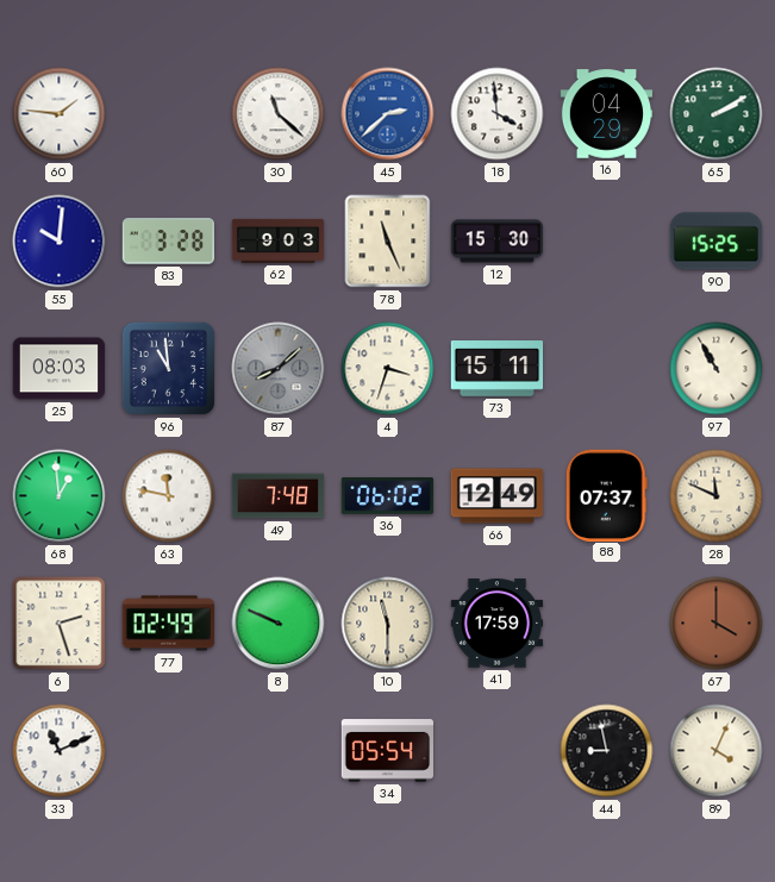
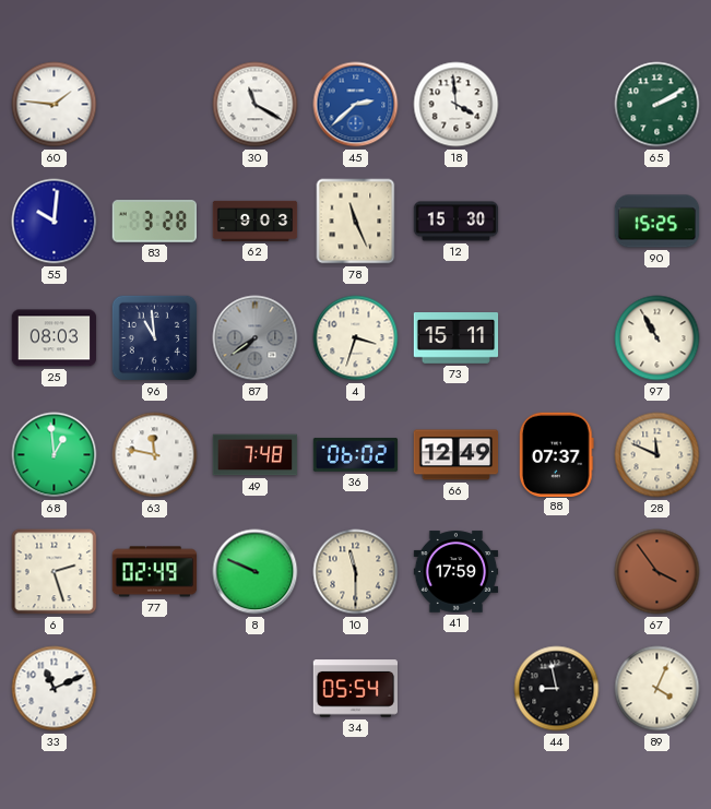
30: 11:22 -> 11:20 (256, 105)
16: 04:29 -> none (607, 114)
87: 8:08 -> 7:39 (256, 338)
67: 4:00 -> 3:54 (657, 572)
